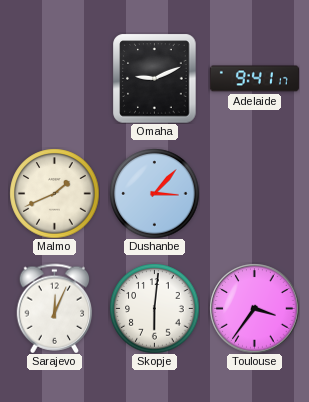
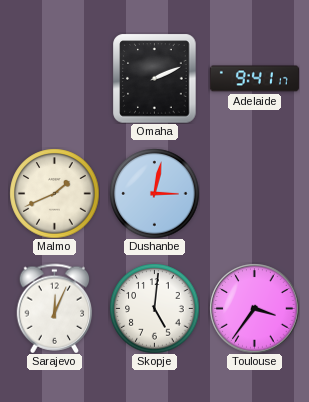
Omaha: 9:11 -> 2:11 (155, 78)
Dushanbe: 3:07 -> 3:02 (154, 193)
Skopje: 6:01 -> 5:01 (154, 308)
